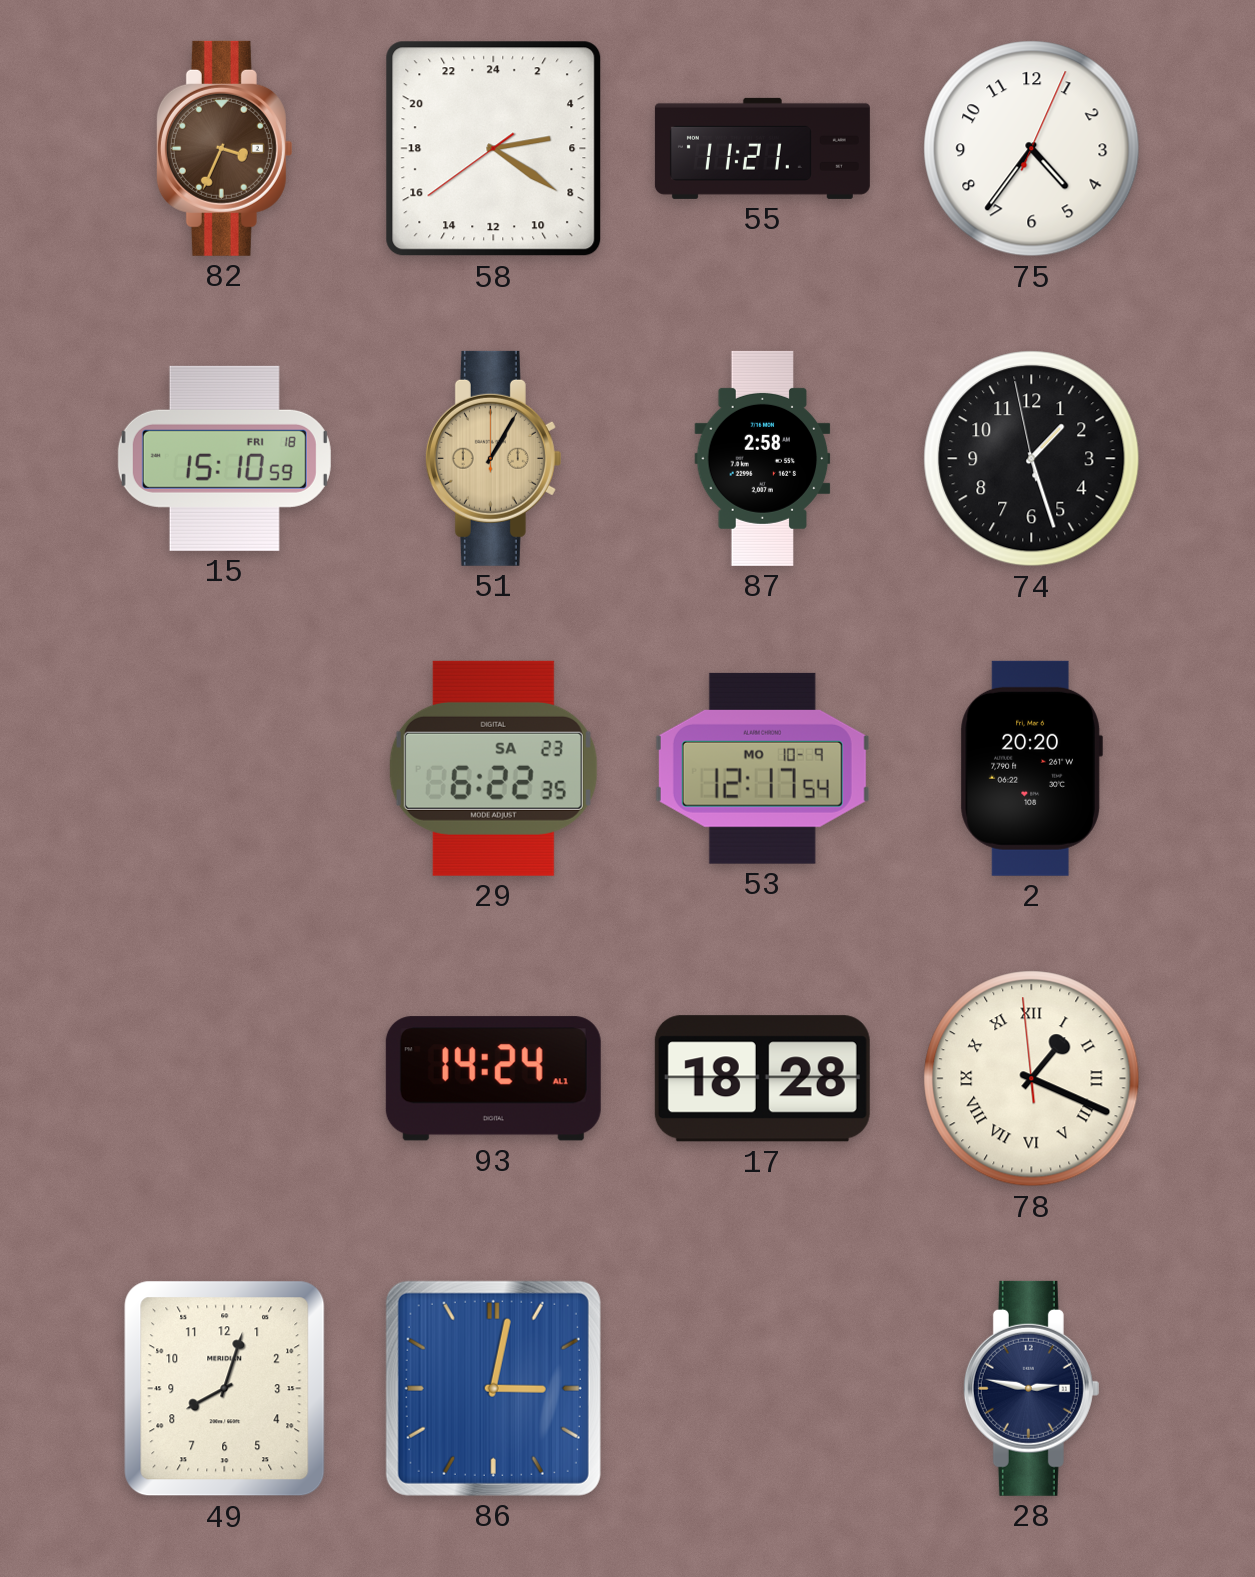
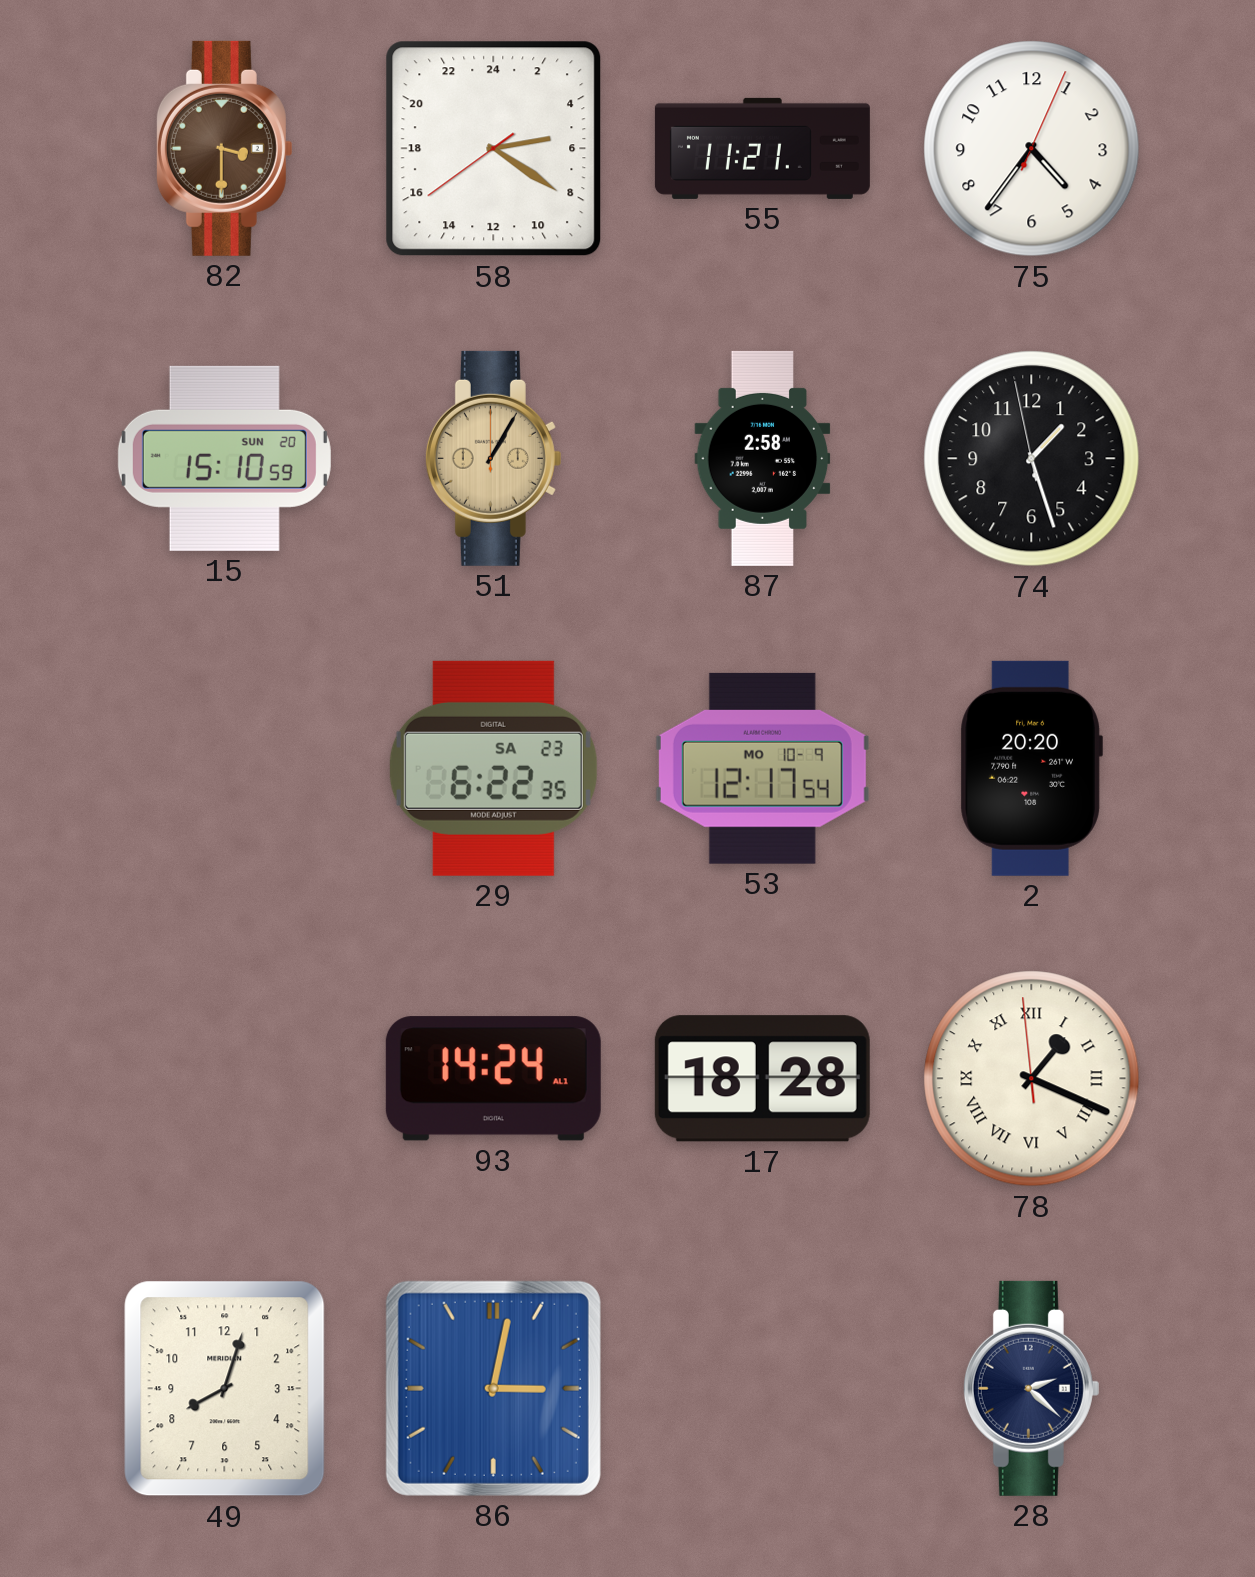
82: 3:34 -> 3:30 (224, 148)
15 date: FRI 18 -> SUN 20 (224, 458)
28: 2:47 -> 2:22 (1031, 1388)
